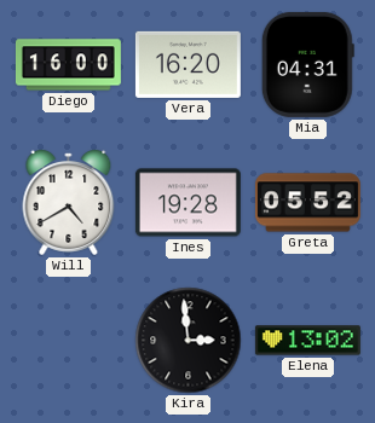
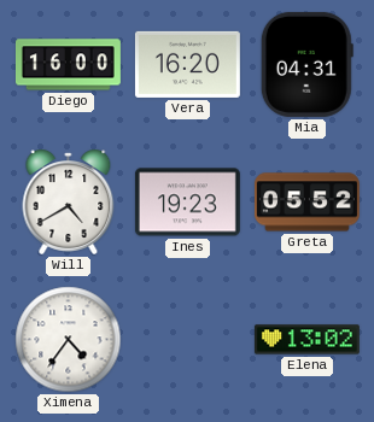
Ines: 19:28 -> 19:23 (187, 203)
Ximena: none -> 4:36 (69, 340)
Kira: 2:59 -> none (189, 341)
